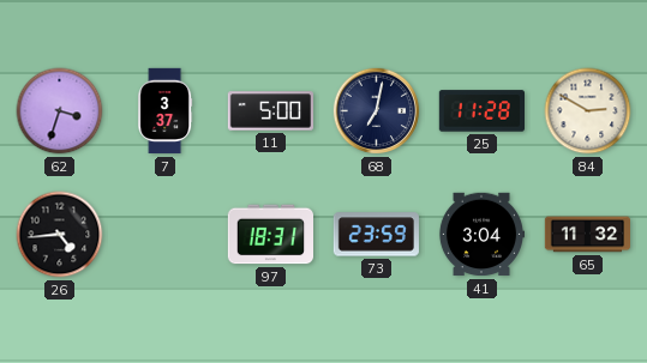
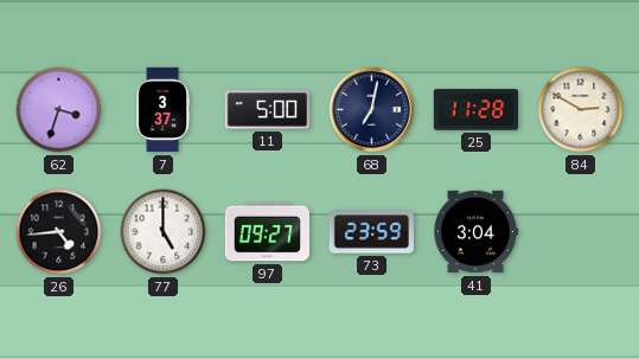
77: none -> 5:00 (164, 232)
97: 18:31 -> 09:27 (267, 232)
65: 11:32 -> none (587, 235)
